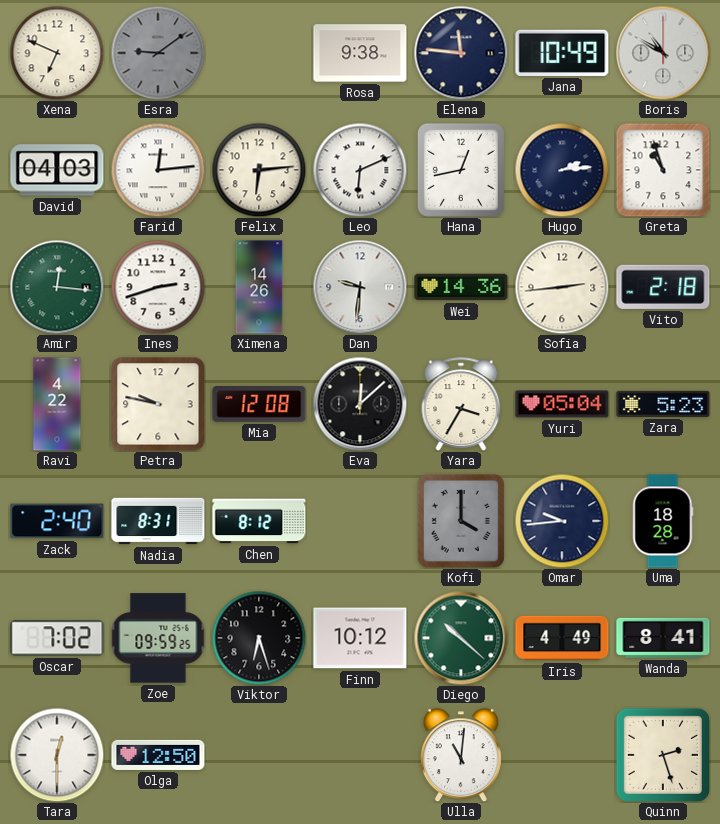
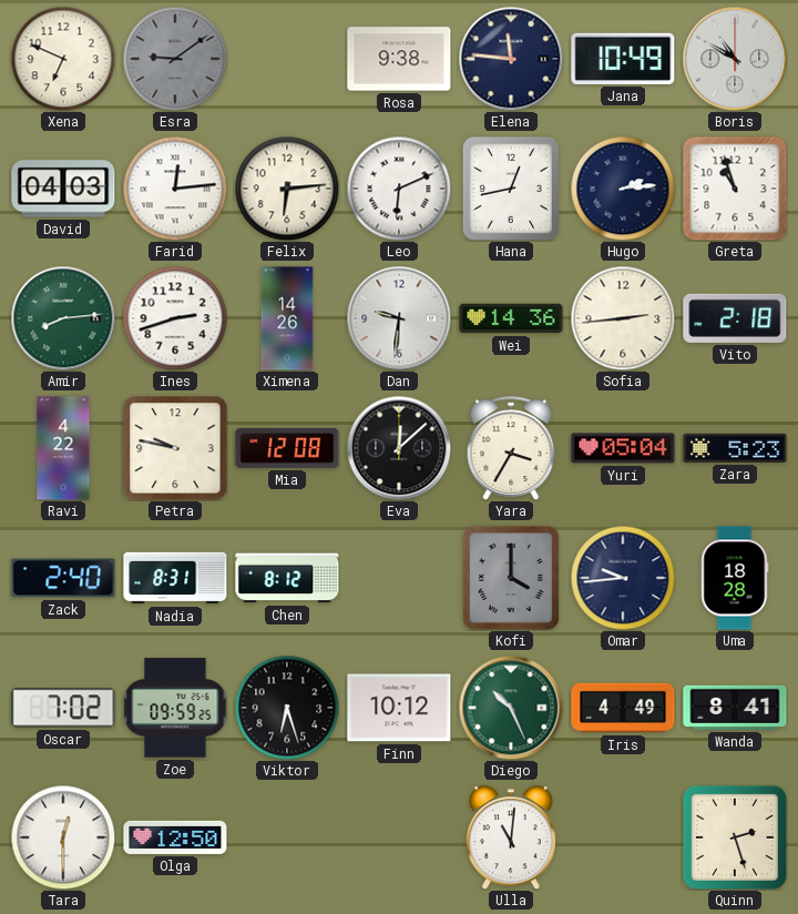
Amir: 12:16 -> 8:14 (63, 318)
Diego: 10:22 -> 10:26 (511, 708)
